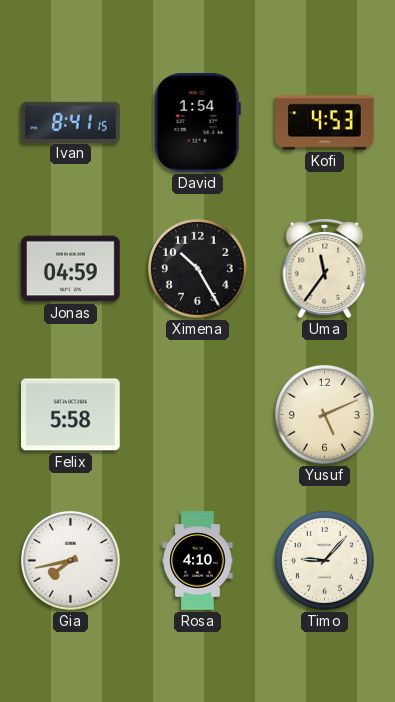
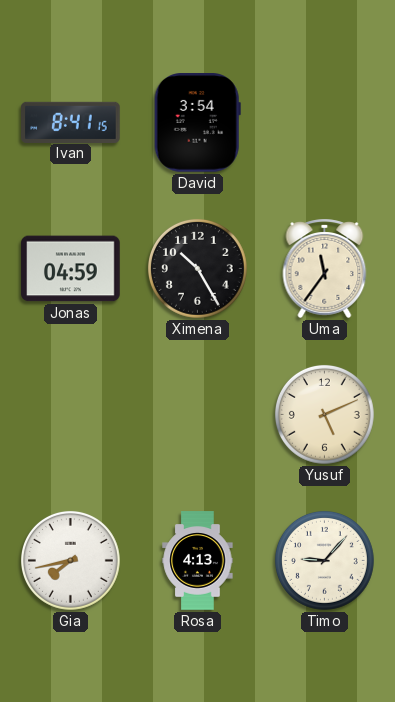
David: 1:54 -> 3:54 (197, 123)
Kofi: 4:53 -> none (325, 123)
Felix: 5:58 -> none (71, 415)
Rosa: 4:10 -> 4:13 (198, 561)
